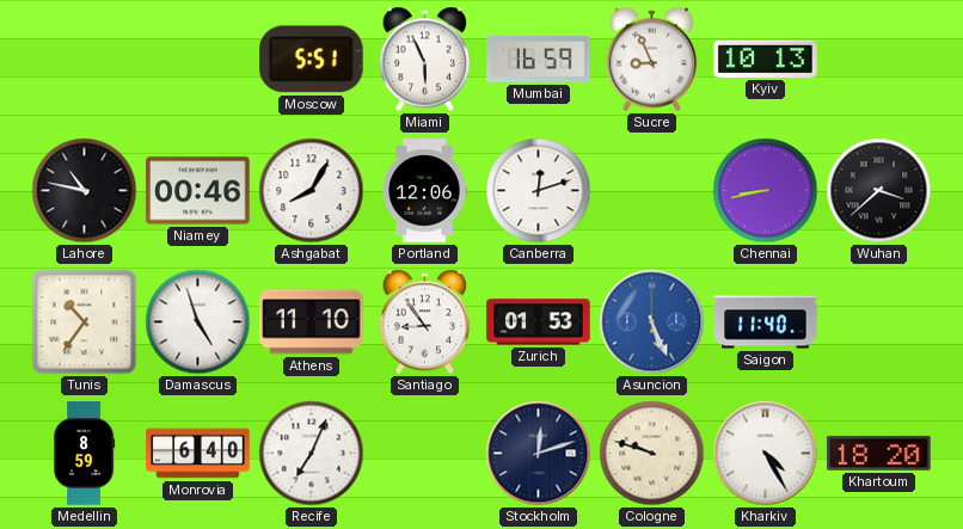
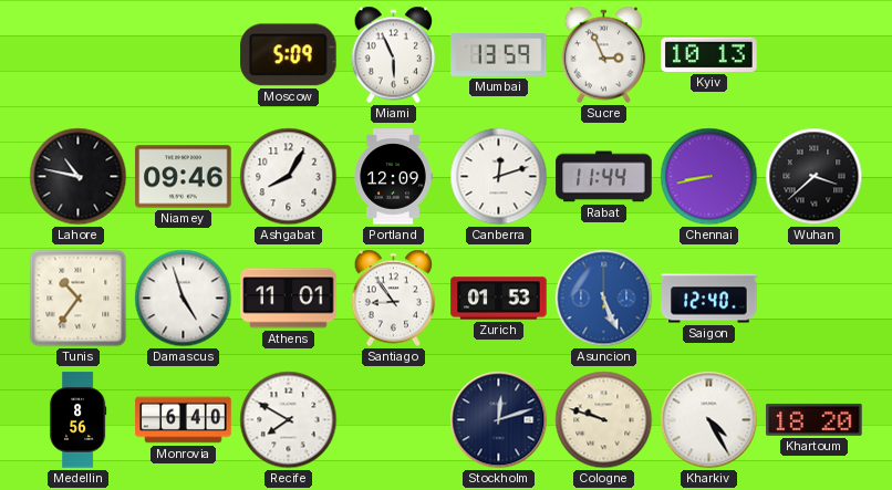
Moscow: 5:51 -> 5:09 (289, 55)
Mumbai: 16:59 -> 13:59 (499, 55)
Sucre: 8:56 -> 2:56 (604, 55)
Niamey: 00:46 -> 09:46 (184, 177)
Portland: 12:06 -> 12:09 (393, 177)
Rabat: none -> 11:44 (604, 177)
Athens: 11:10 -> 11:01 (289, 299)
Saigon: 11:40 -> 12:40 (709, 299)
Medellin: 8:59 -> 8:56 (77, 420)
Recife: 7:04 -> 7:50 (289, 420)
